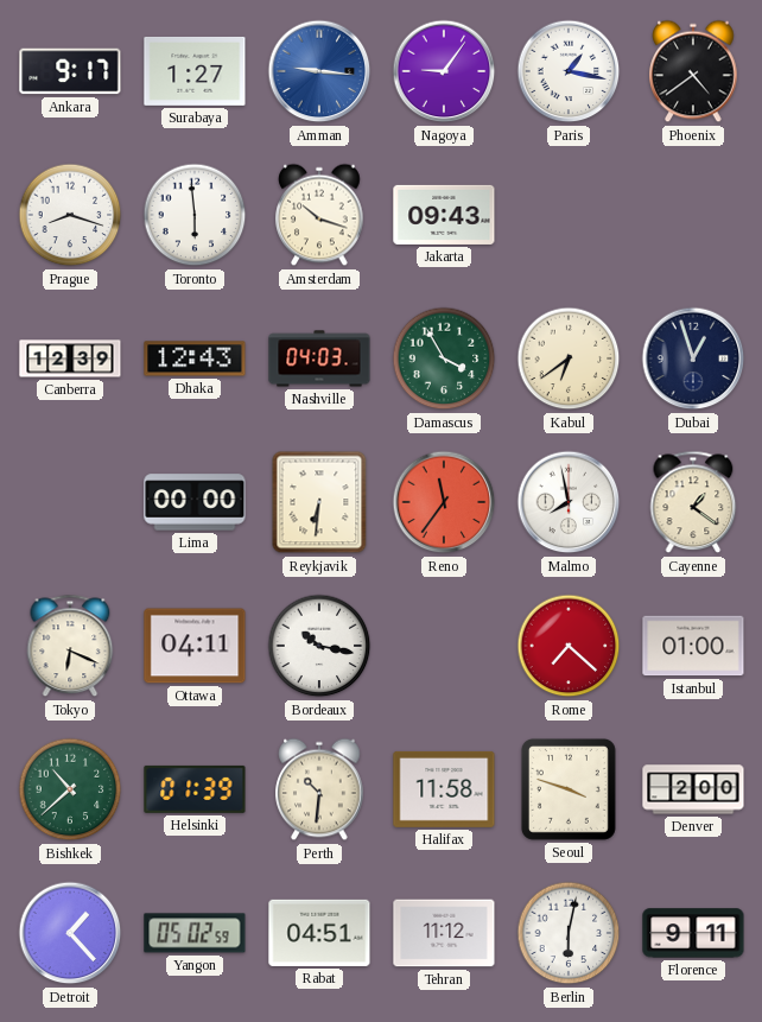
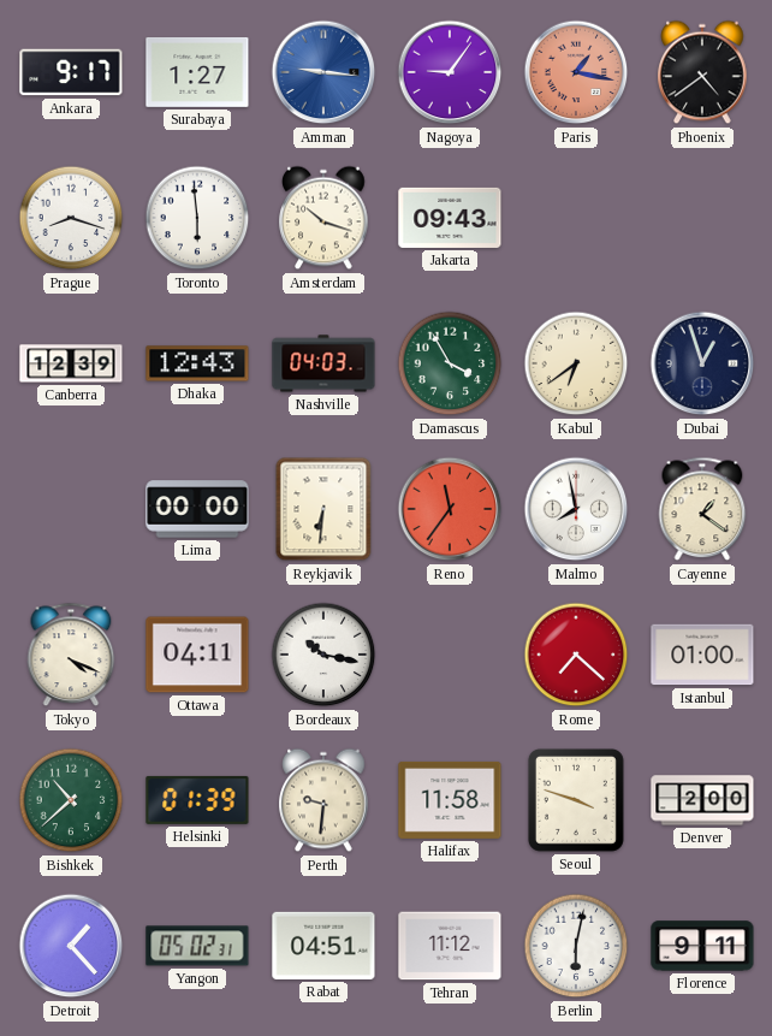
Paris dial: white -> salmon (576, 72)
Tokyo: 6:19 -> 4:19 (71, 655)
Perth: 10:31 -> 9:31 (323, 800)
Yangon: 05:02:59 -> 05:02:31 (197, 946)
